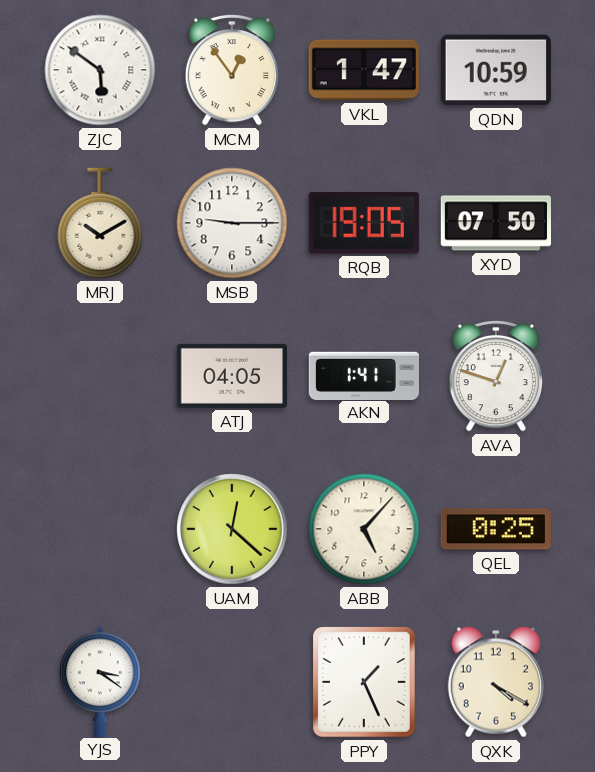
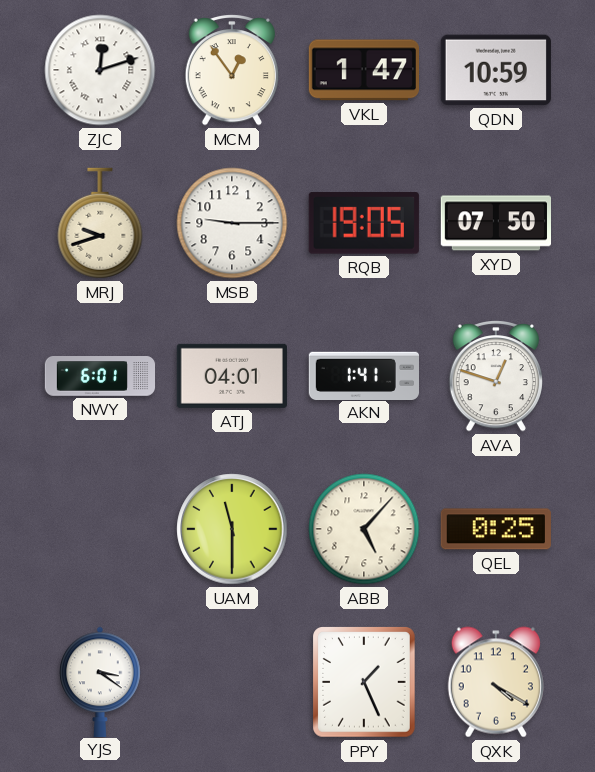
ZJC: 5:51 -> 12:12 (100, 70)
MRJ: 10:10 -> 9:42 (100, 223)
NWY: none -> 6:01 (100, 376)
ATJ: 04:05 -> 04:01 (232, 376)
UAM: 12:22 -> 11:30 (232, 529)
